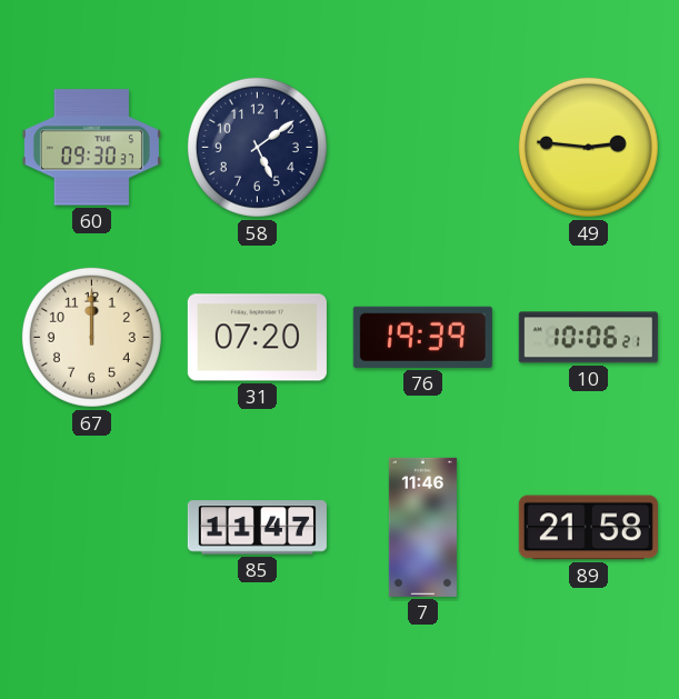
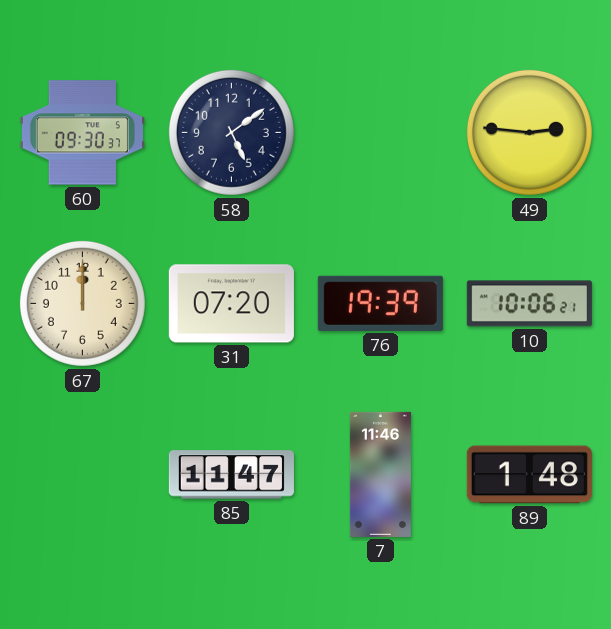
89: 21:58 -> 1:48 (529, 475)
